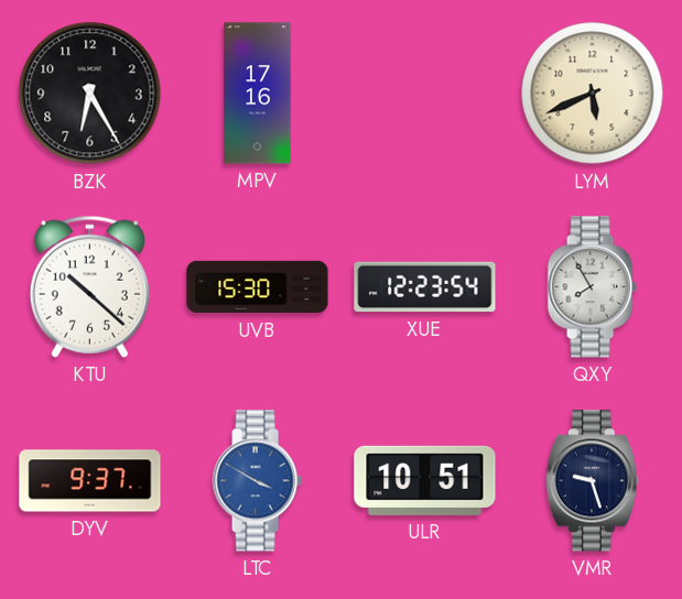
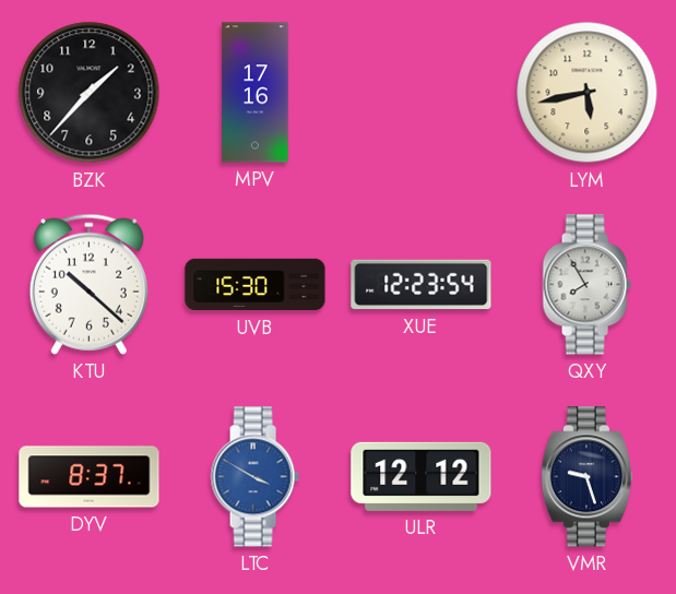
BZK: 6:25 -> 1:37 (90, 93)
LYM: 5:41 -> 5:43 (588, 93)
DYV: 9:37 -> 8:37 (90, 477)
ULR: 10:51 -> 12:12 (422, 476)
